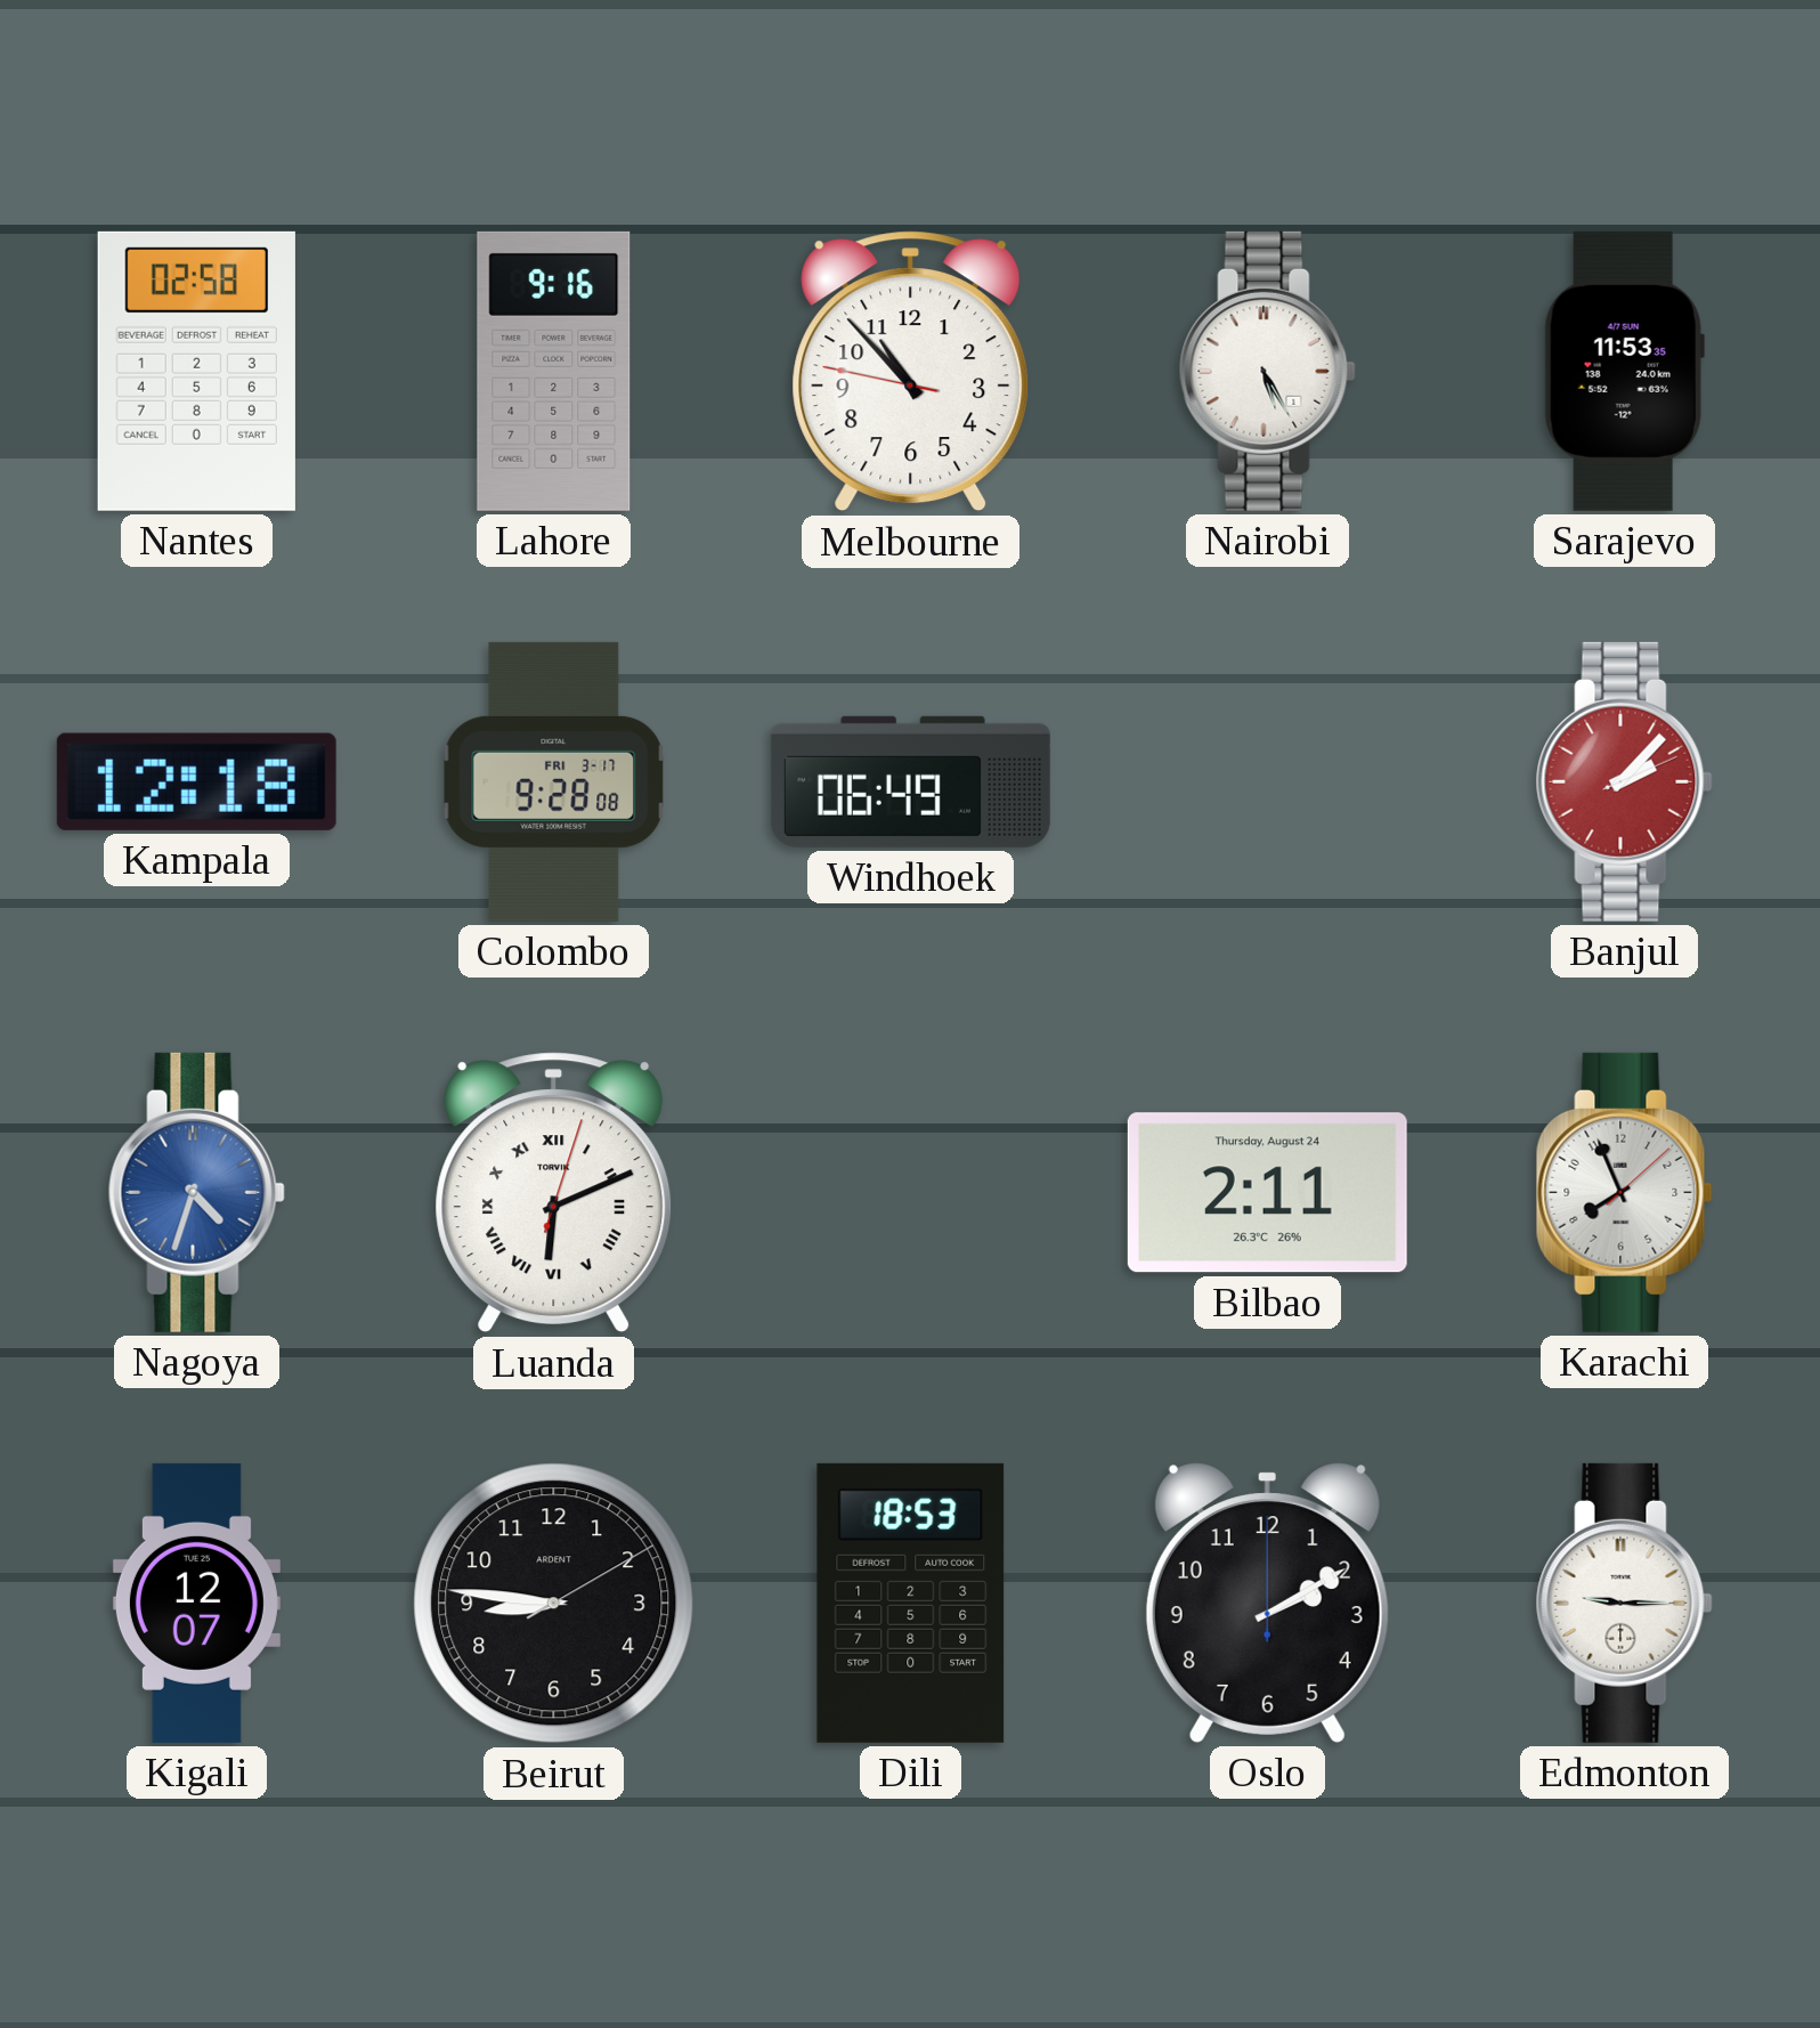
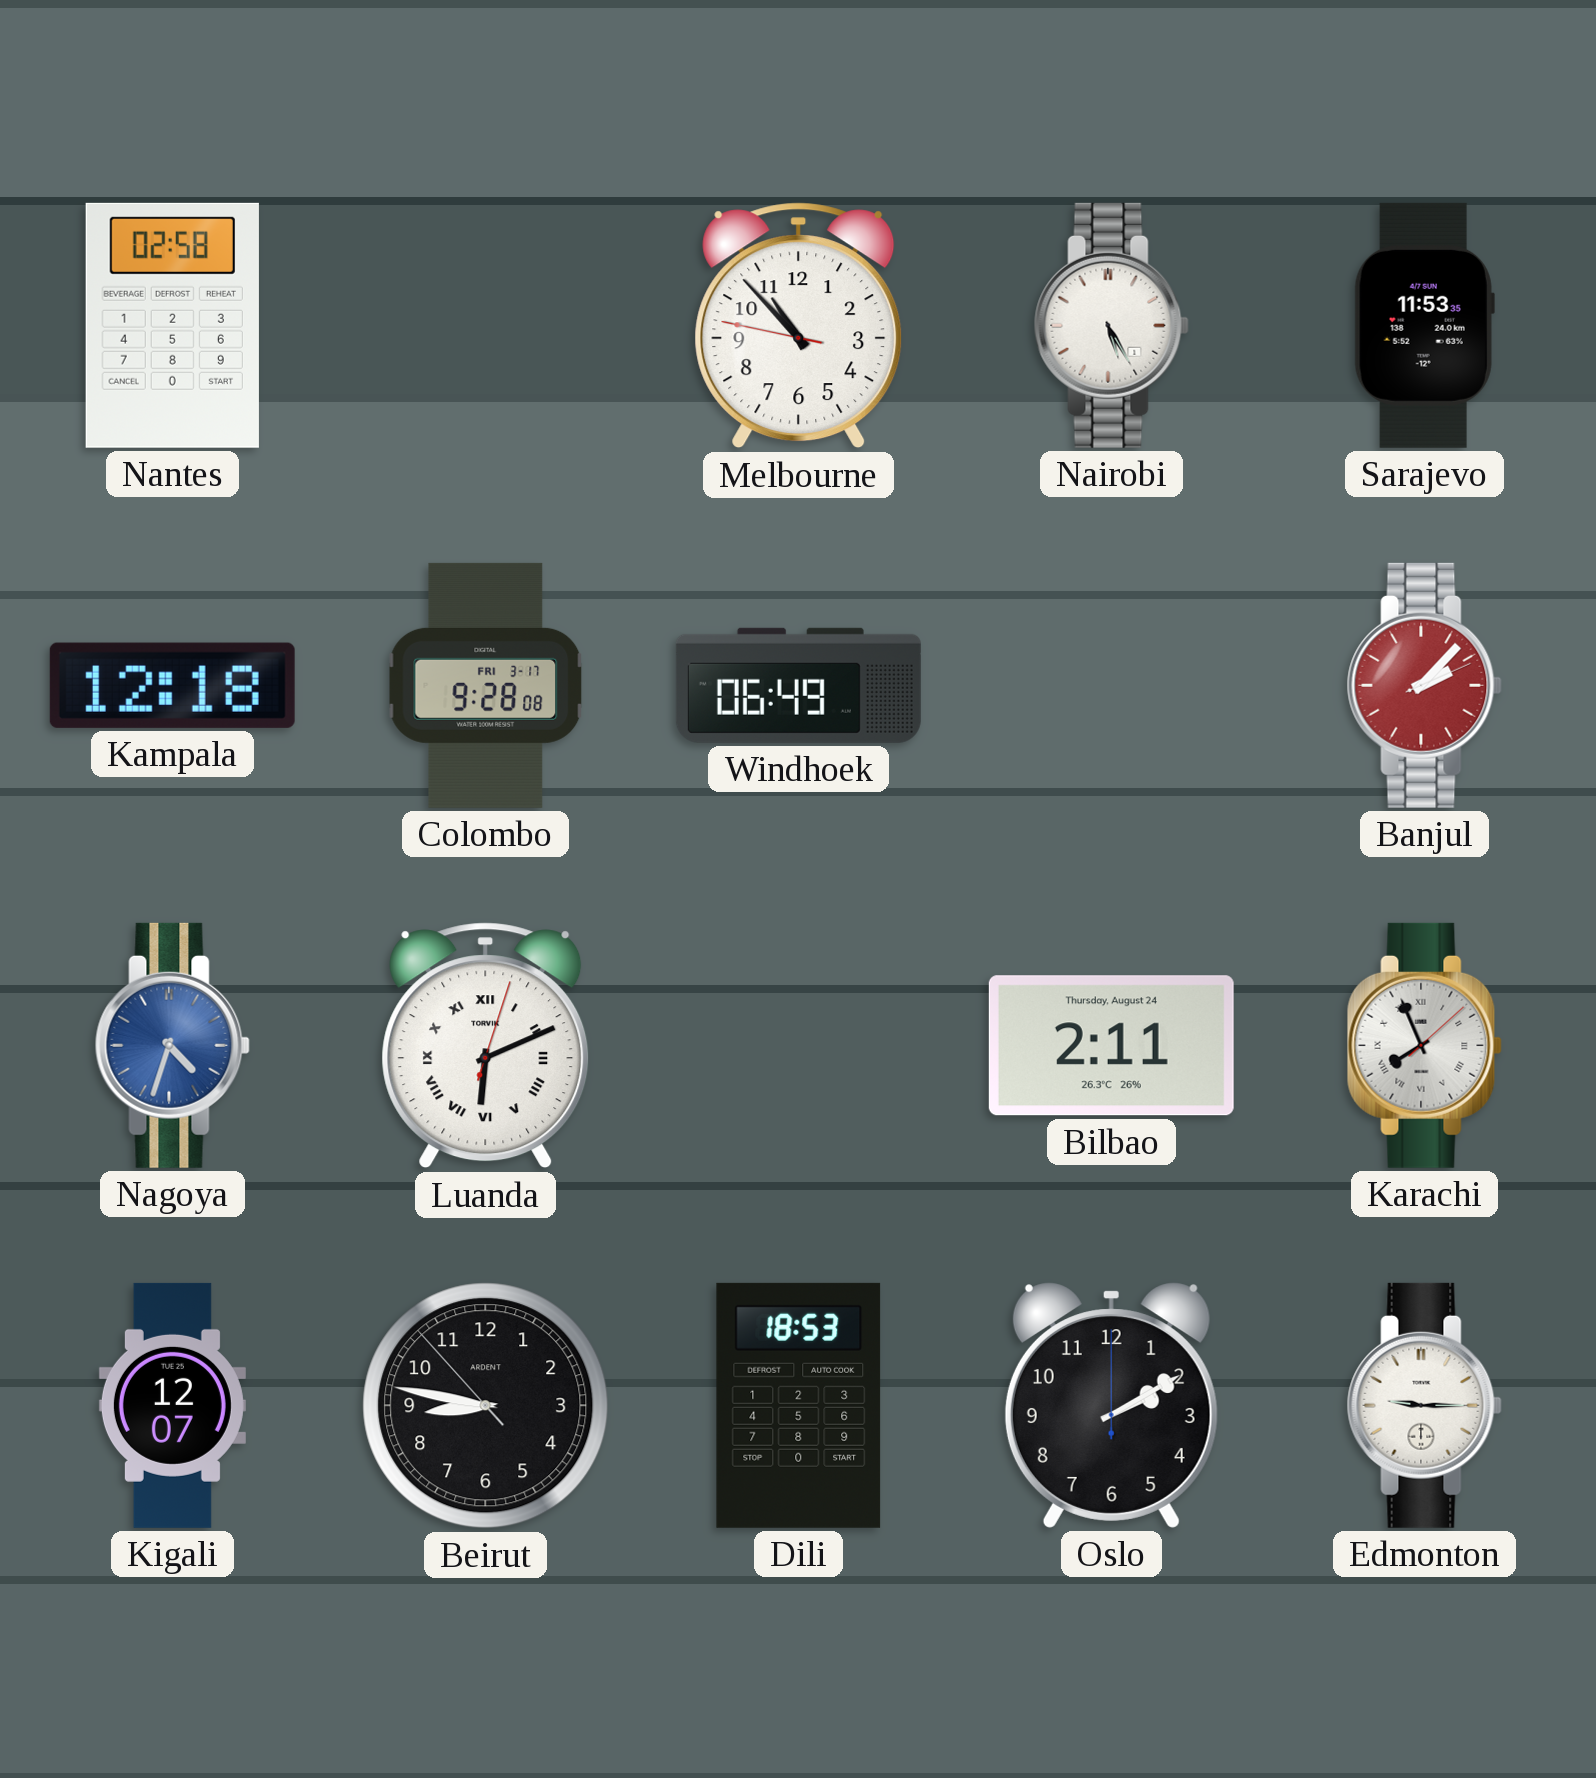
Lahore: 9:16 -> none (554, 371)
Karachi numerals: Arabic -> Roman (1424, 1045)
Beirut: 8:46:10 -> 8:46:53 (486, 1406)
